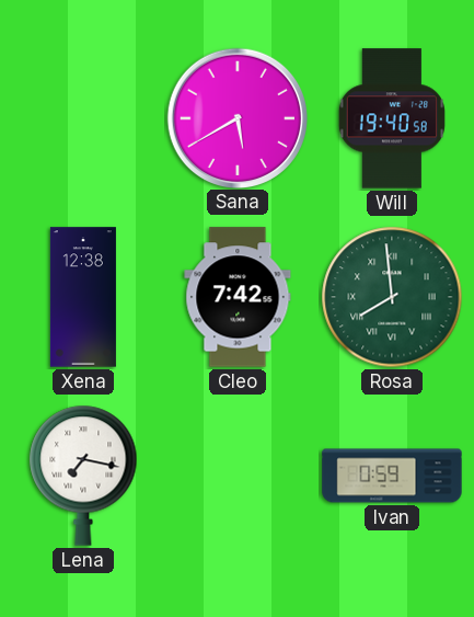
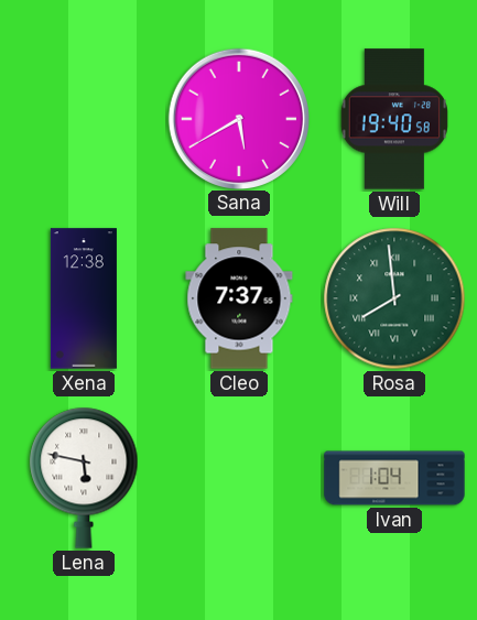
Cleo: 7:42 -> 7:37 (239, 298)
Lena: 7:17 -> 5:47 (84, 478)
Ivan: 0:59 -> 1:04 (394, 478)
